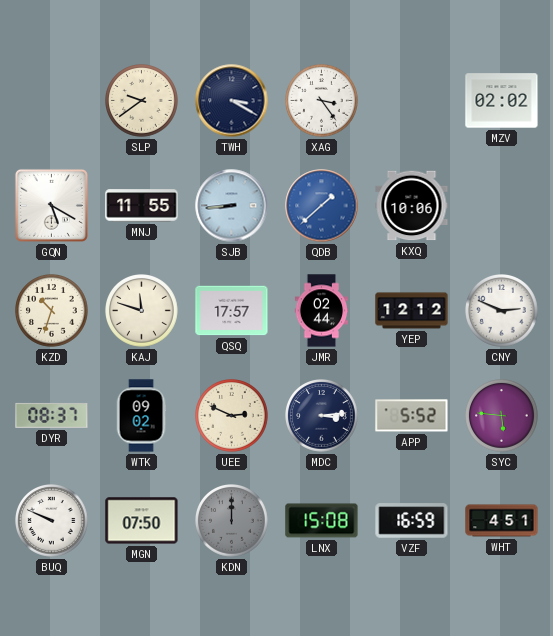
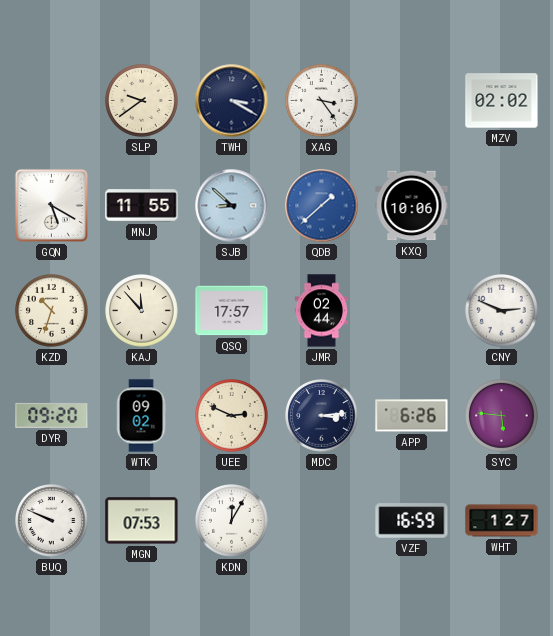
SJB: 8:44 -> 8:52 (232, 206)
KAJ: 11:48 -> 11:53 (142, 311)
YEP: 12:12 -> none (412, 311)
DYR: 08:37 -> 09:20 (52, 415)
APP: 5:52 -> 6:26 (412, 416)
MGN: 07:50 -> 07:53 (142, 521)
KDN: 12:00 -> 12:05 (232, 521)
KDN dial: grey -> white (232, 521)
LNX: 15:08 -> none (322, 521)
WHT: 4:51 -> 1:27 (502, 521)
